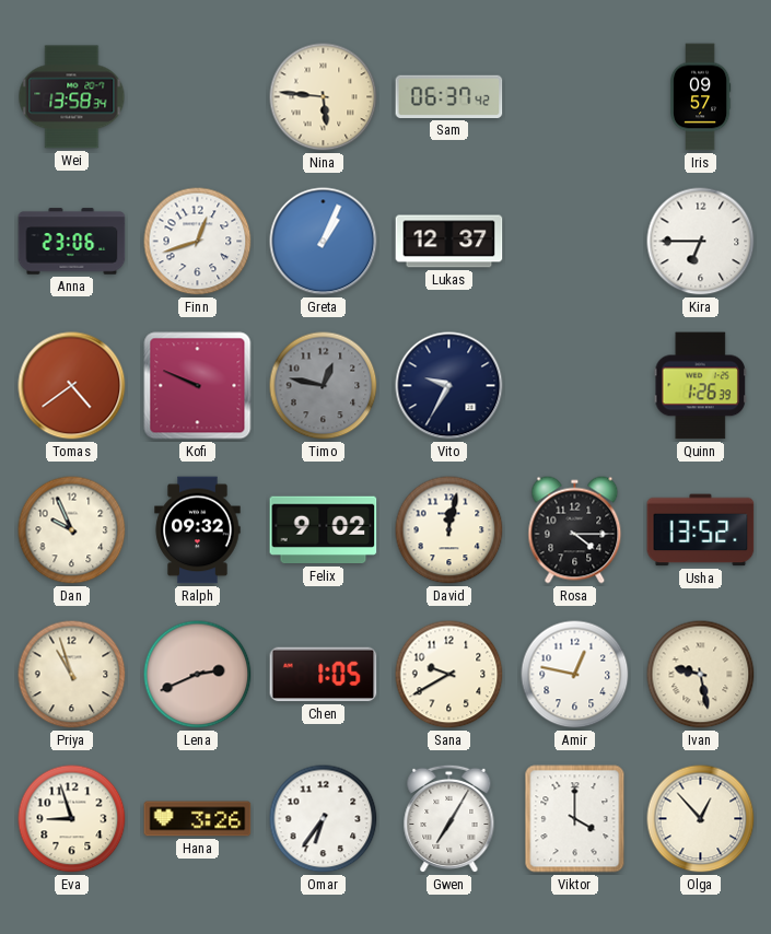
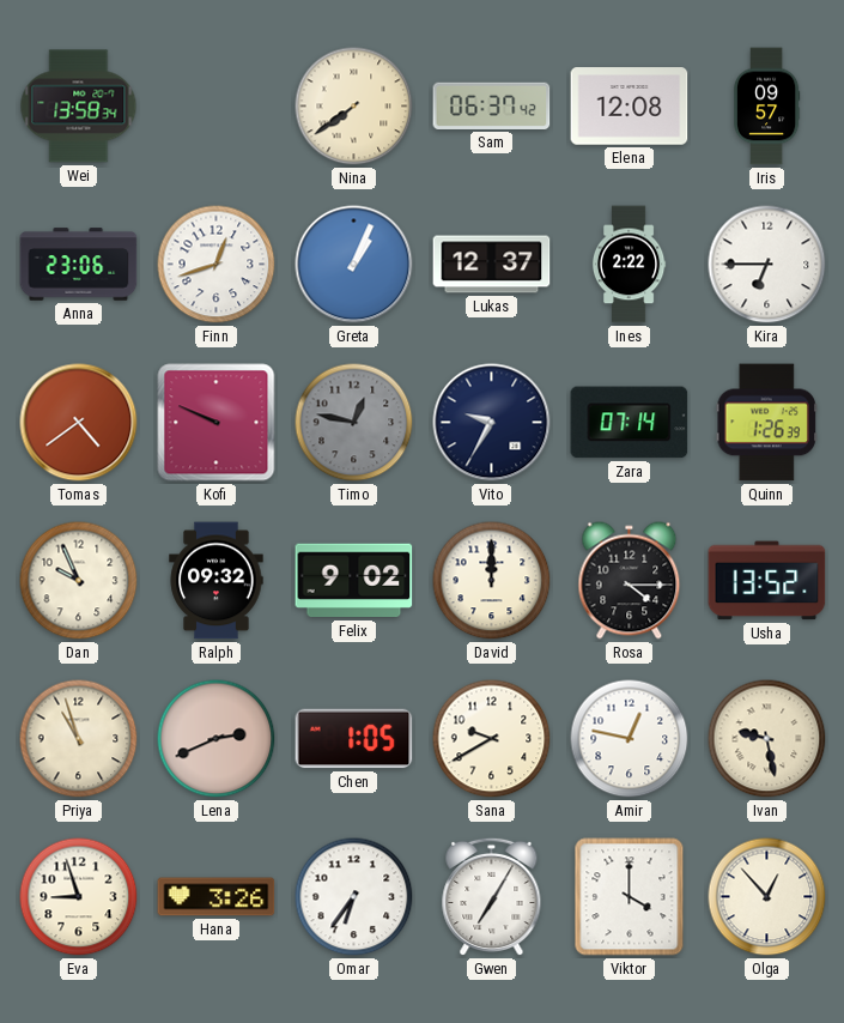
Nina: 5:46 -> 7:39 (354, 107)
Elena: none -> 12:08 (630, 107)
Ines: none -> 2:22 (629, 265)
Zara: none -> 07:14 (630, 423)
David: 12:02 -> 12:00 (492, 581)
